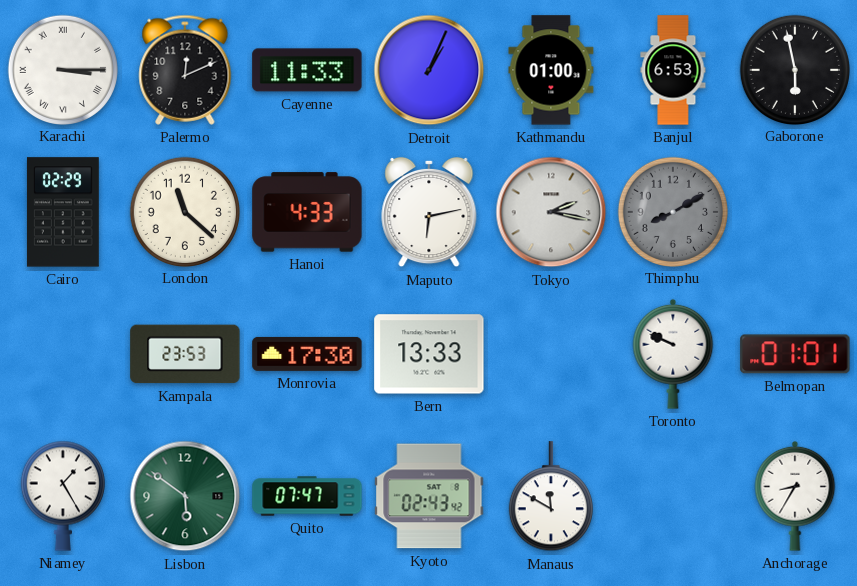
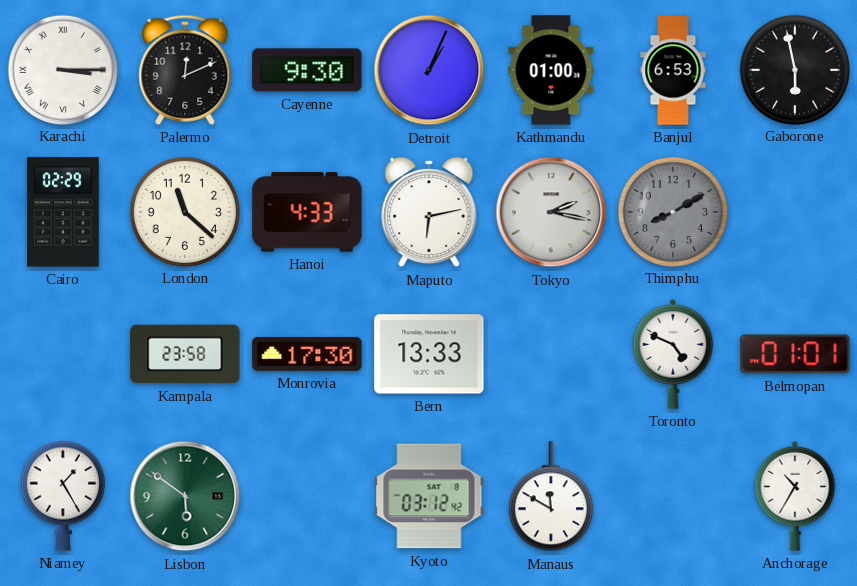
Cayenne: 11:33 -> 9:30 (307, 70)
Kampala: 23:53 -> 23:58 (185, 354)
Toronto: 9:49 -> 4:49 (673, 354)
Quito: 07:47 -> none (307, 496)
Kyoto: 02:43 -> 03:12 (429, 496)
Anchorage: 8:35 -> 10:35 (795, 496)
